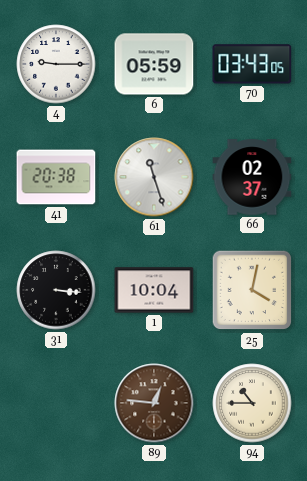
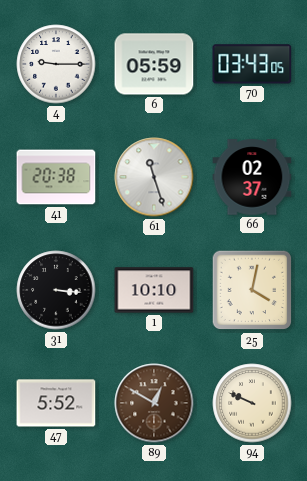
1: 10:04 -> 10:10 (154, 290)
47: none -> 5:52 (56, 403)
89: 12:46 -> 12:50 (154, 403)
94: 10:45 -> 9:49 (252, 403)
